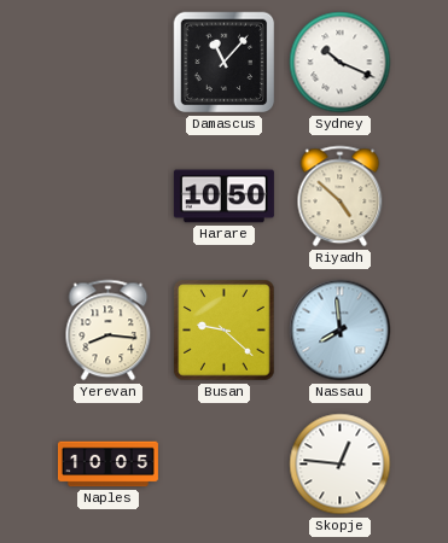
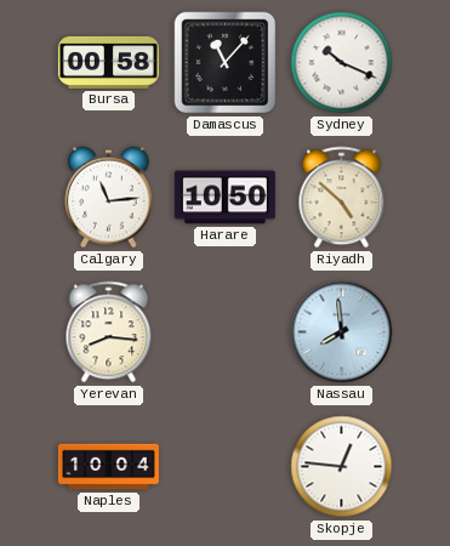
Bursa: none -> 00:58 (108, 62)
Calgary: none -> 11:14 (109, 198)
Busan: 9:22 -> none (225, 331)
Naples: 10:05 -> 10:04 (108, 467)
